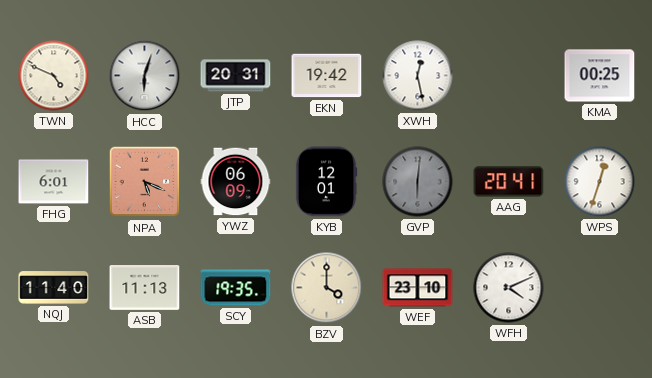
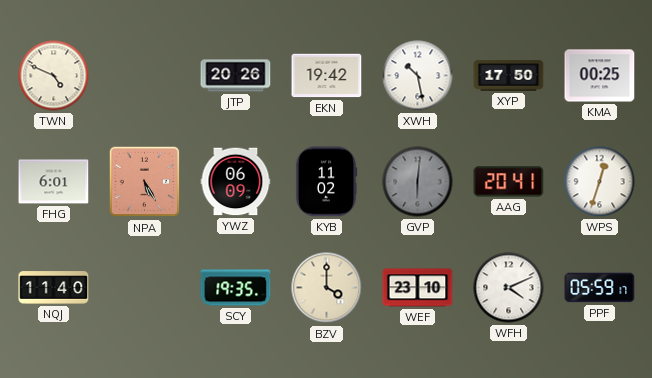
HCC: 6:03 -> none (145, 76)
JTP: 20:31 -> 20:26 (236, 76)
XWH: 12:28 -> 10:28 (418, 76)
XYP: none -> 17:50 (509, 76)
NPA: 5:19 -> 5:25 (145, 182)
KYB: 12:01 -> 11:02 (326, 182)
ASB: 11:13 -> none (145, 288)
PPF: none -> 05:59 (600, 288)
